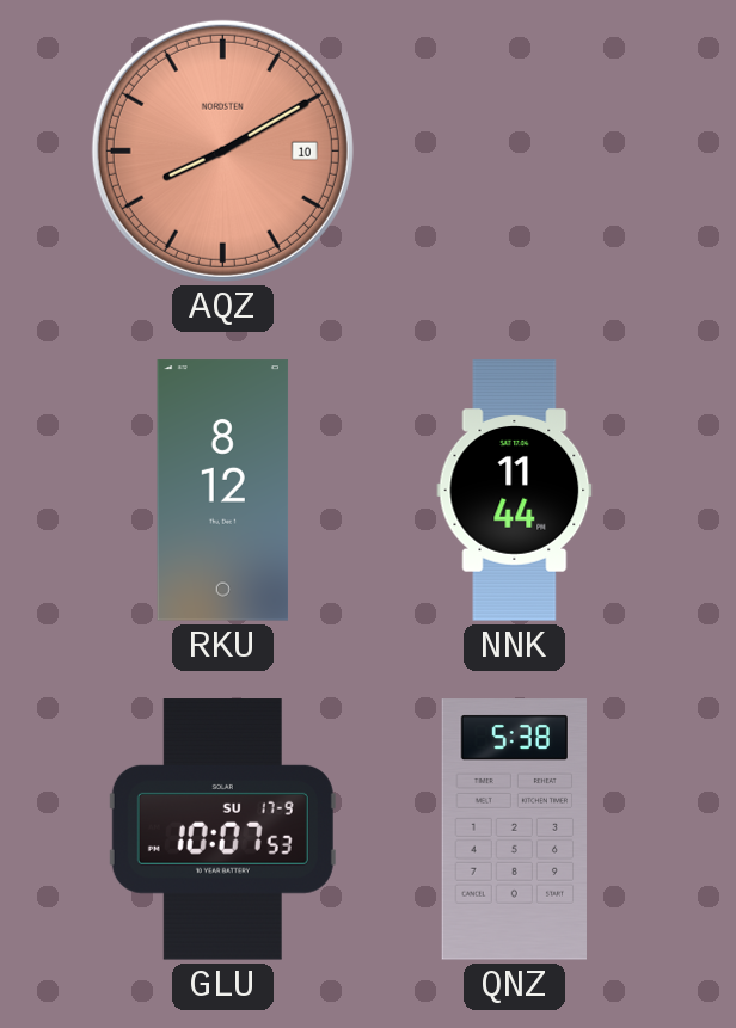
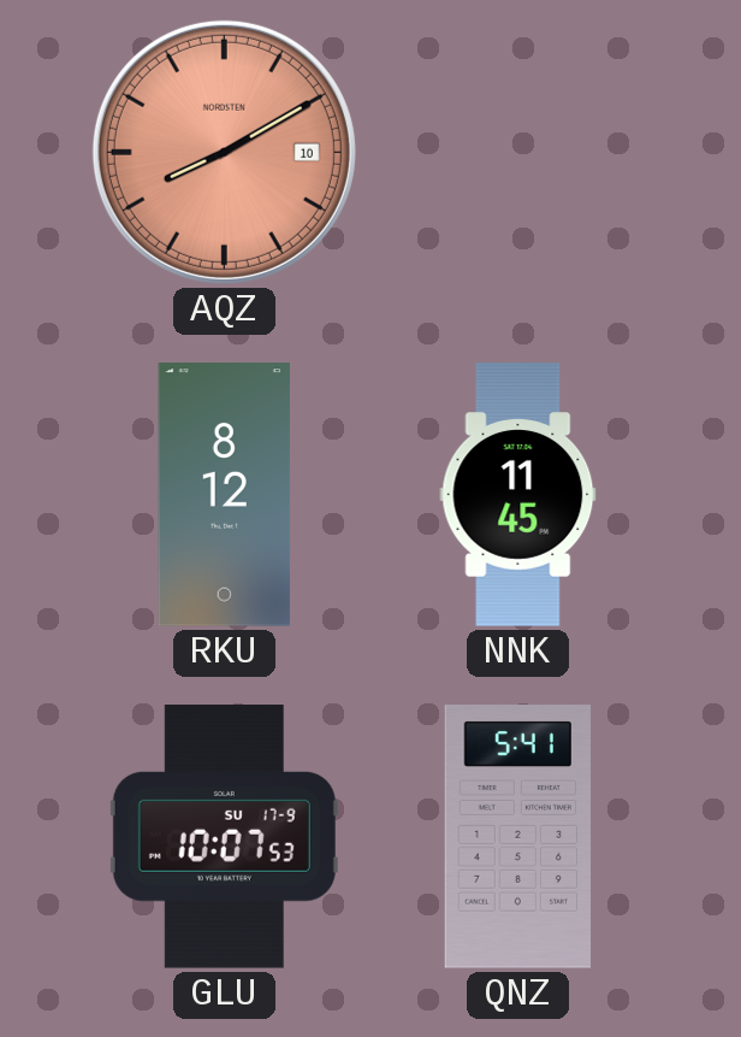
NNK: 11:44 -> 11:45 (518, 495)
QNZ: 5:38 -> 5:41 (517, 837)
